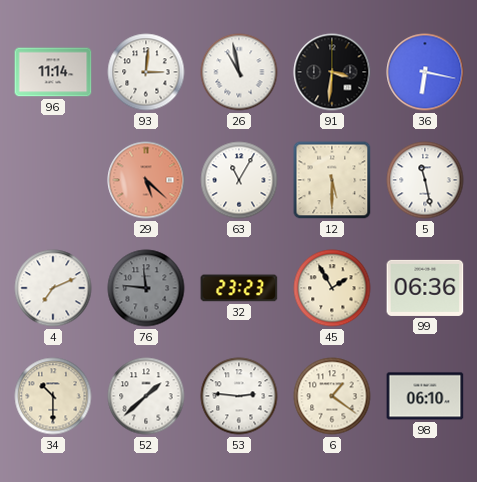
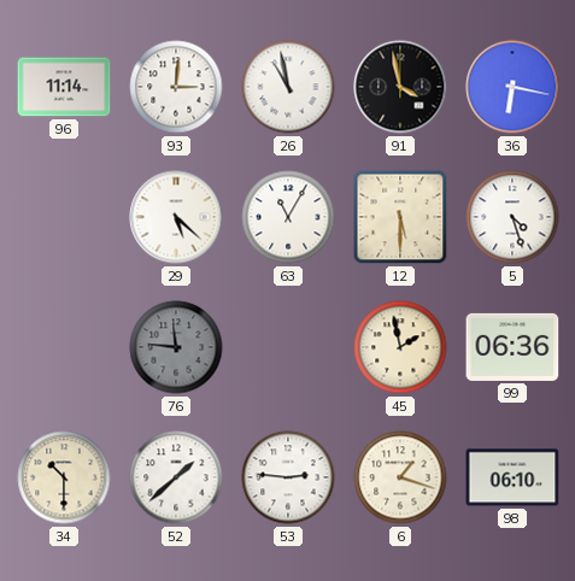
91: 3:31 -> 3:58 (400, 87)
29 dial: salmon -> white (176, 217)
5: 11:28 -> 4:27 (512, 217)
4: 7:11 -> none (53, 288)
32: 23:23 -> none (239, 288)
45: 1:55 -> 1:58 (400, 347)
6: 1:21 -> 1:18 (400, 477)
